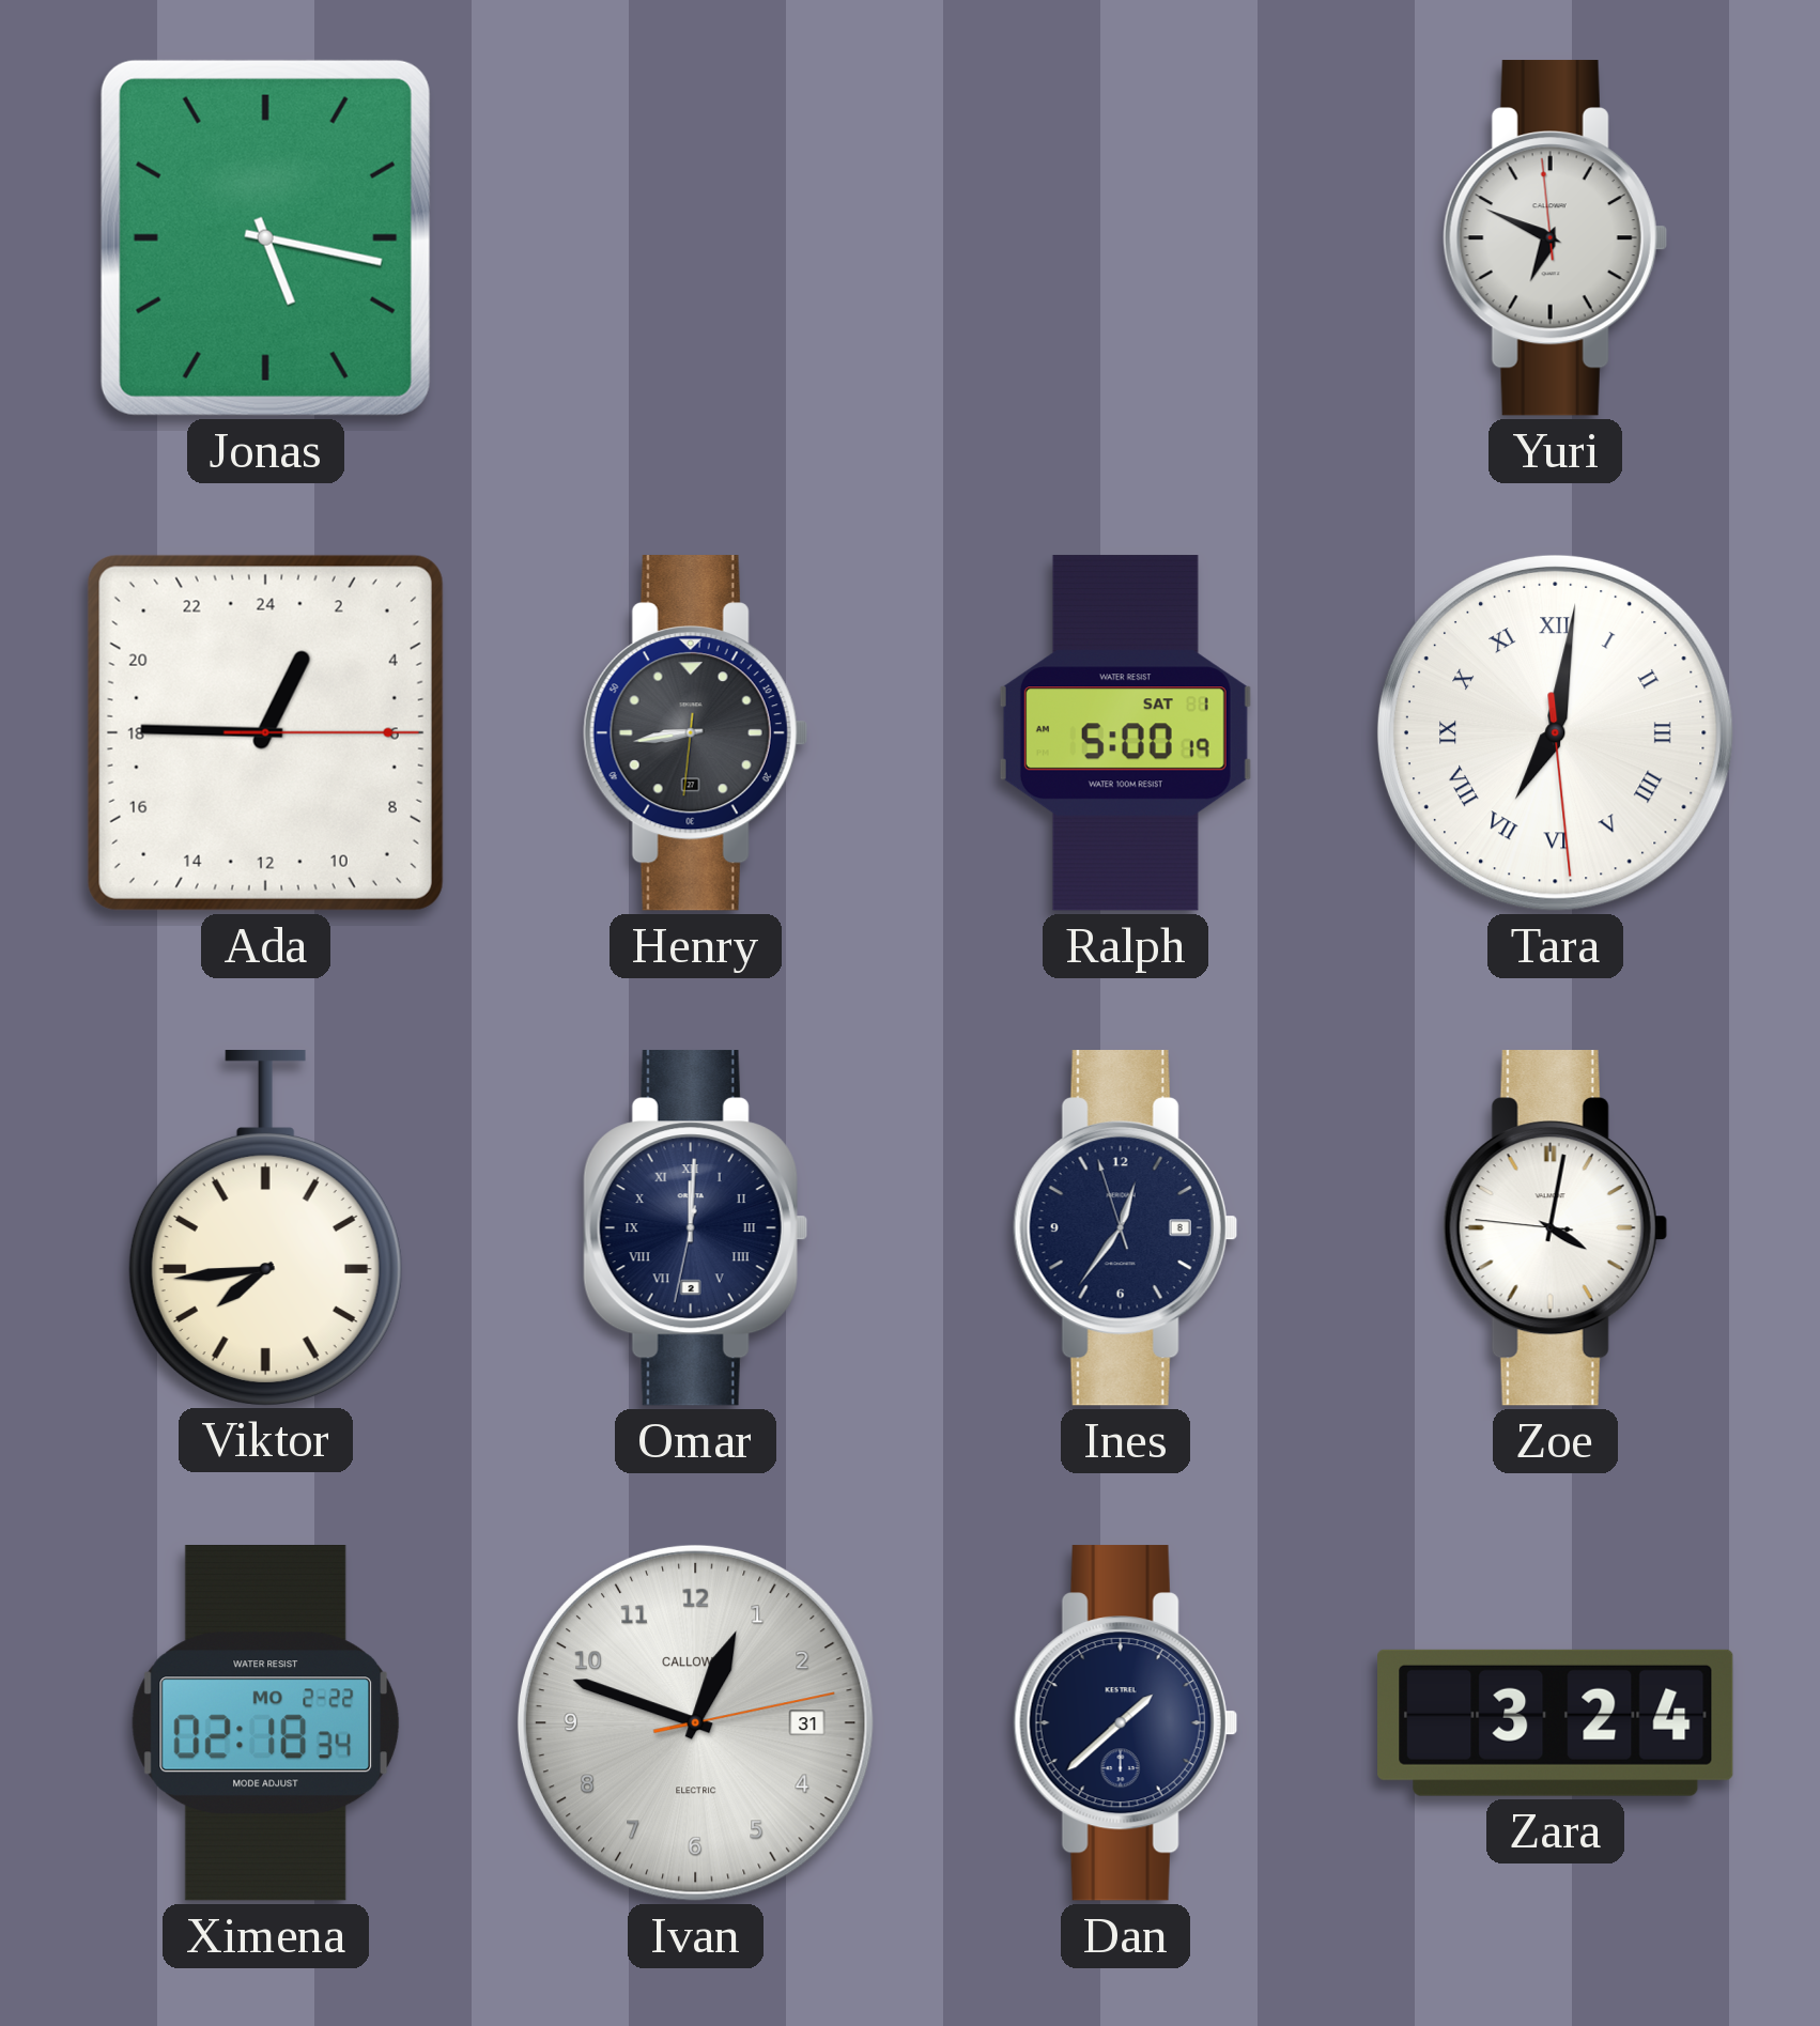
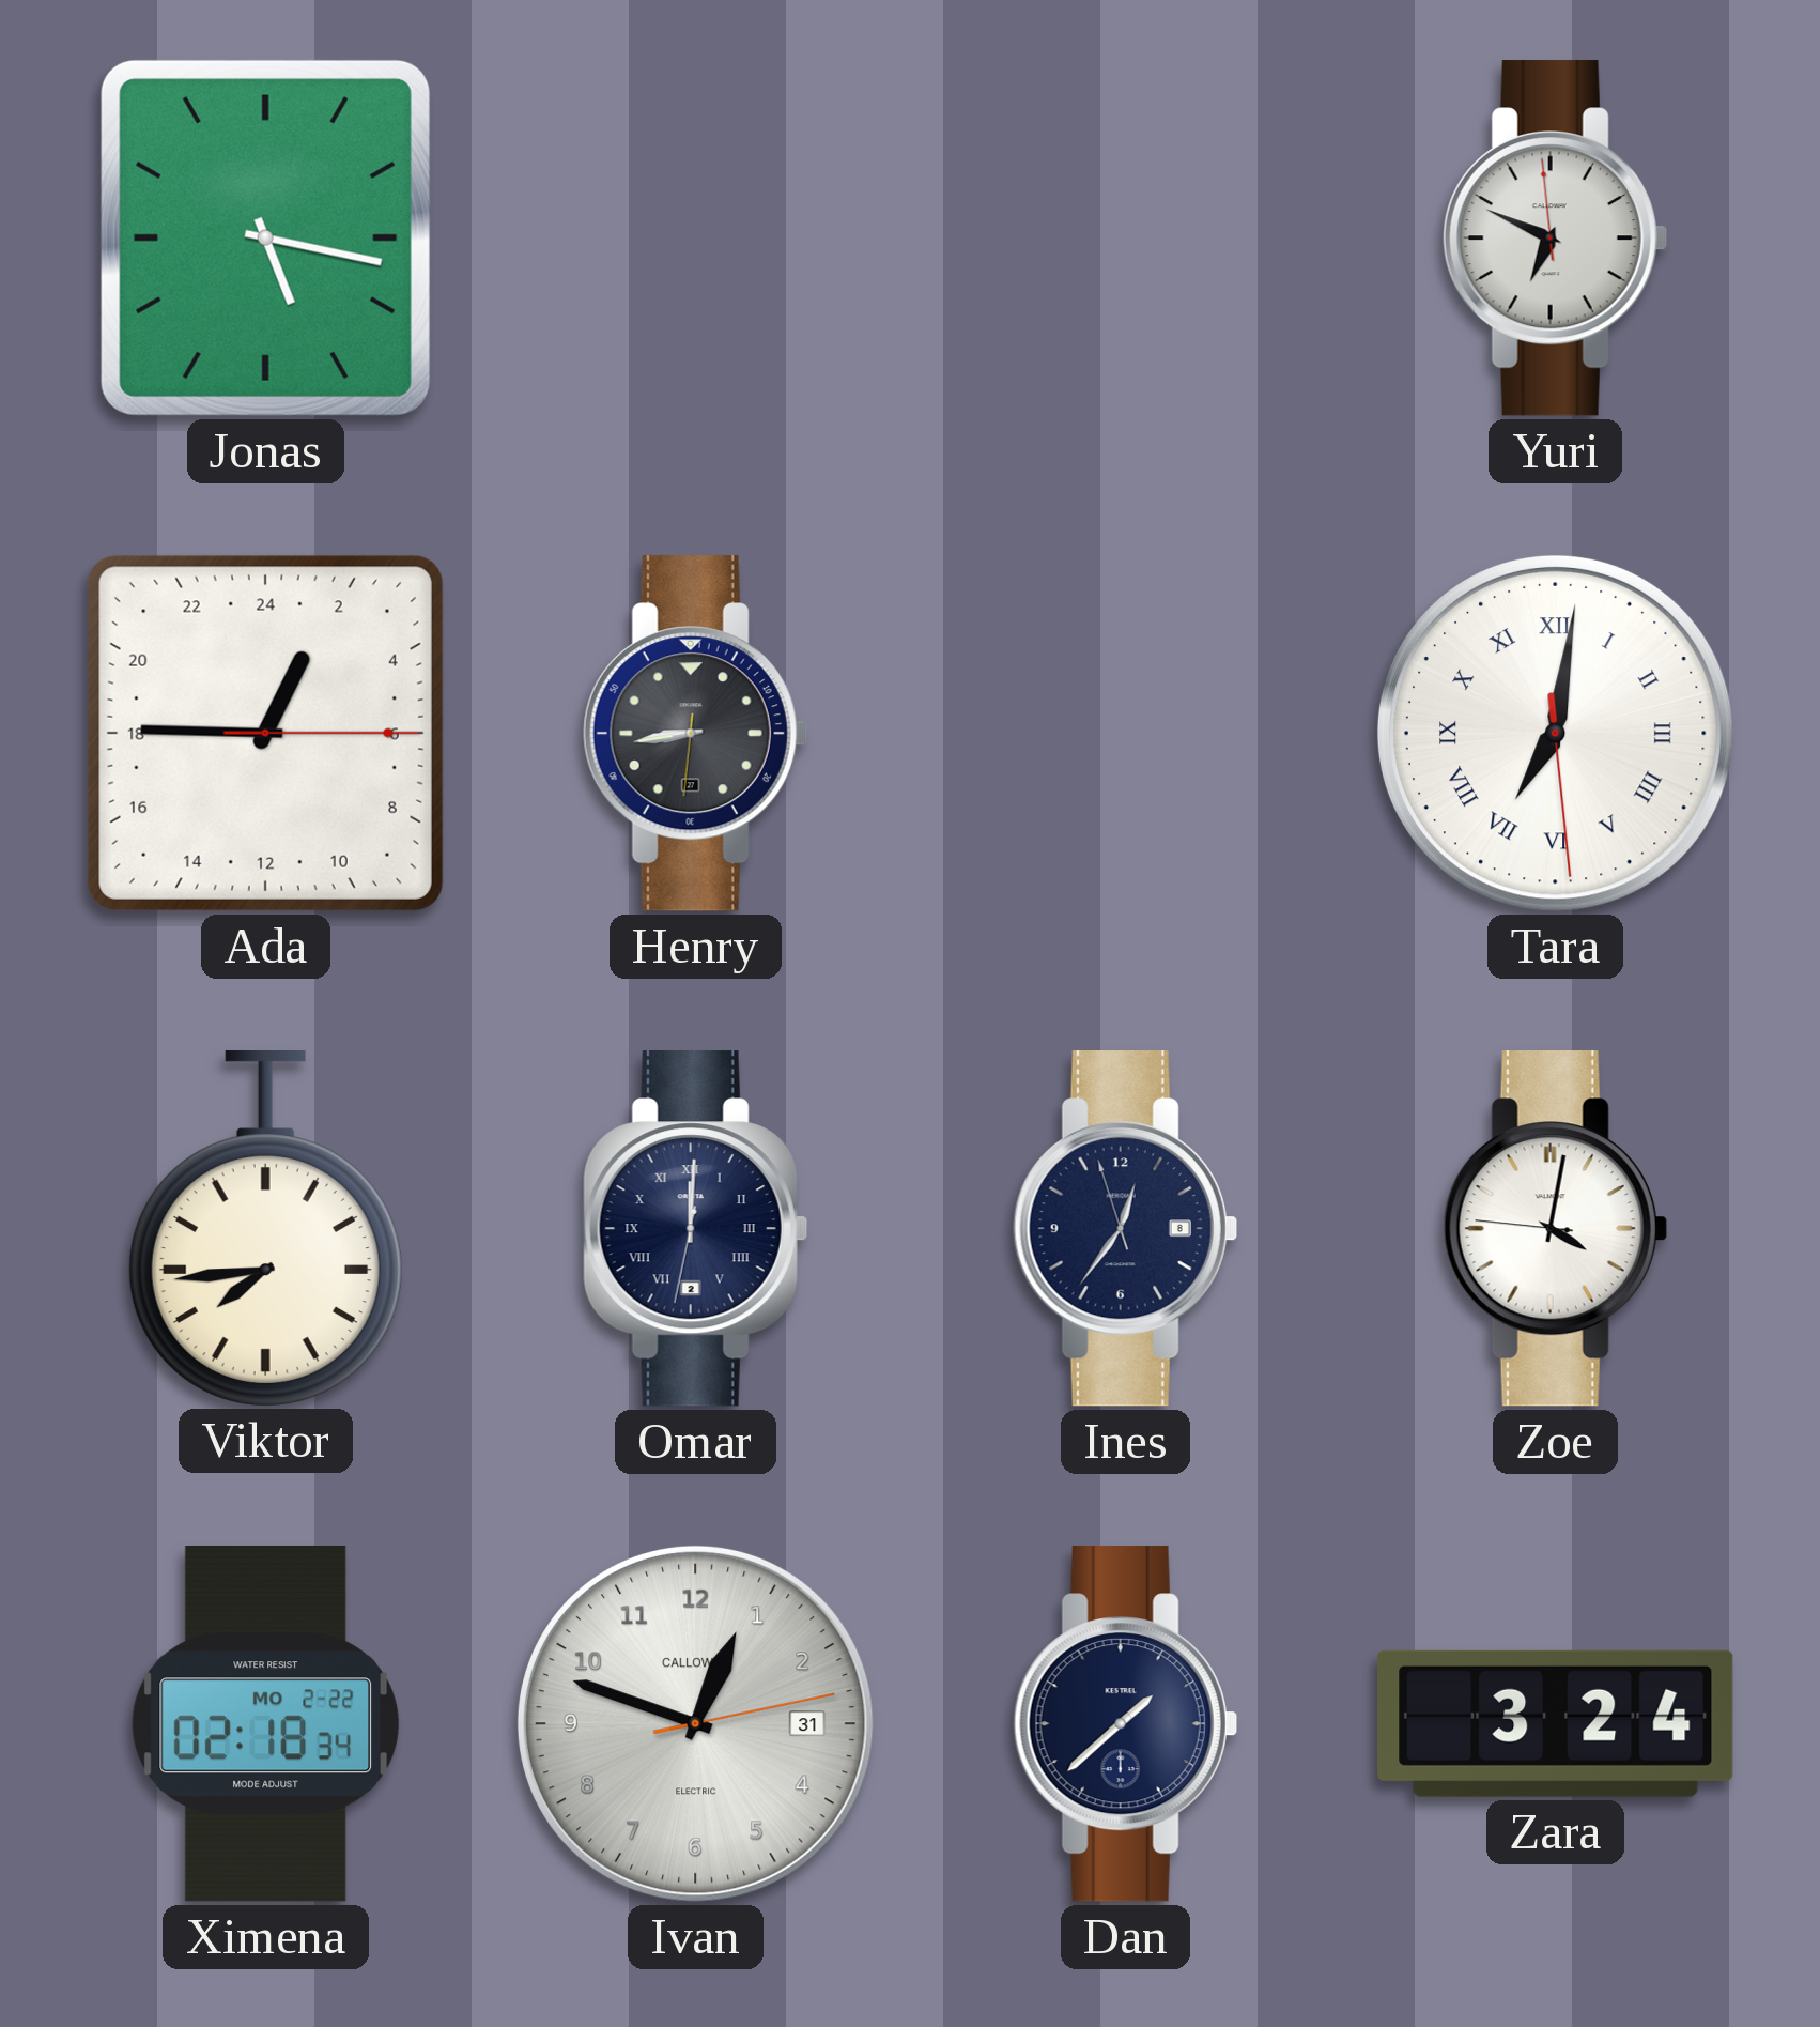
Ralph: 5:00 -> none (1125, 733)
